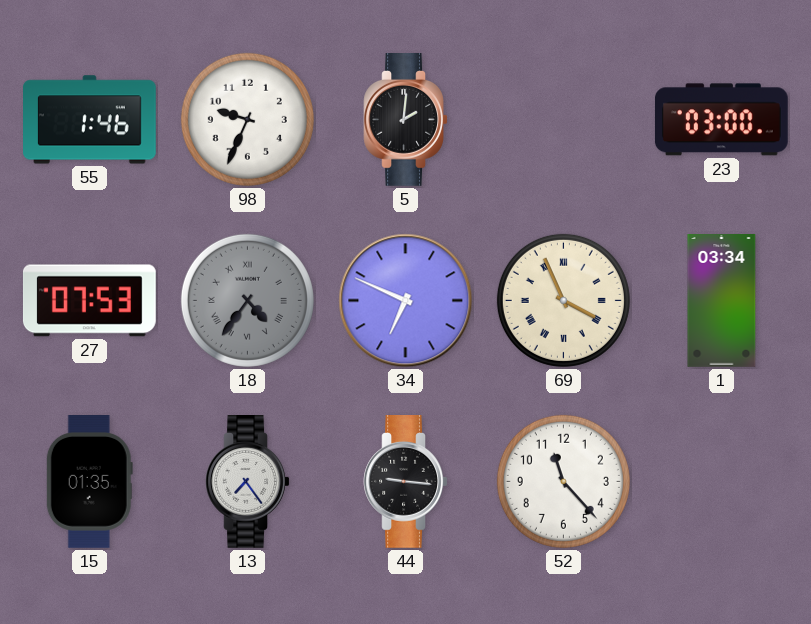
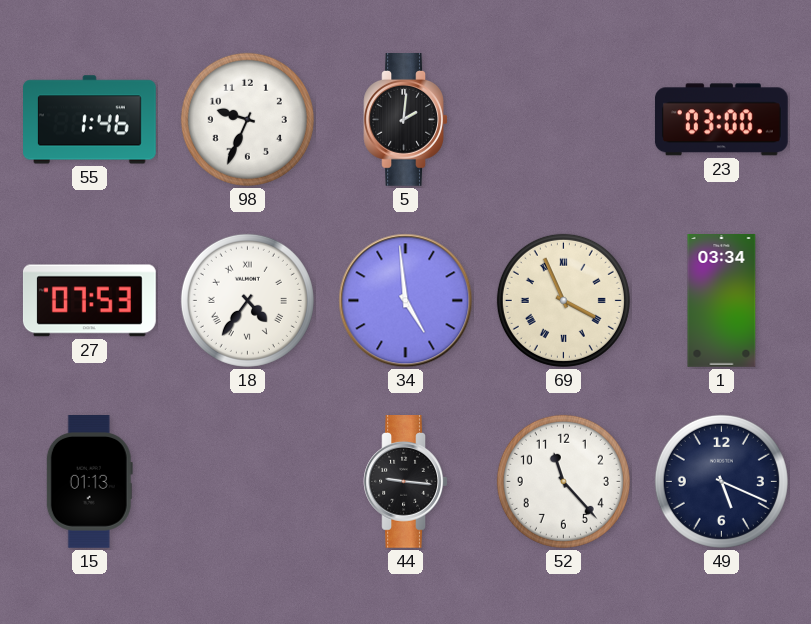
18 dial: grey -> white (247, 300)
34: 6:49 -> 4:59 (406, 301)
15: 01:35 -> 01:13 (89, 482)
13: 7:24 -> none (248, 482)
49: none -> 5:19 (721, 481)
